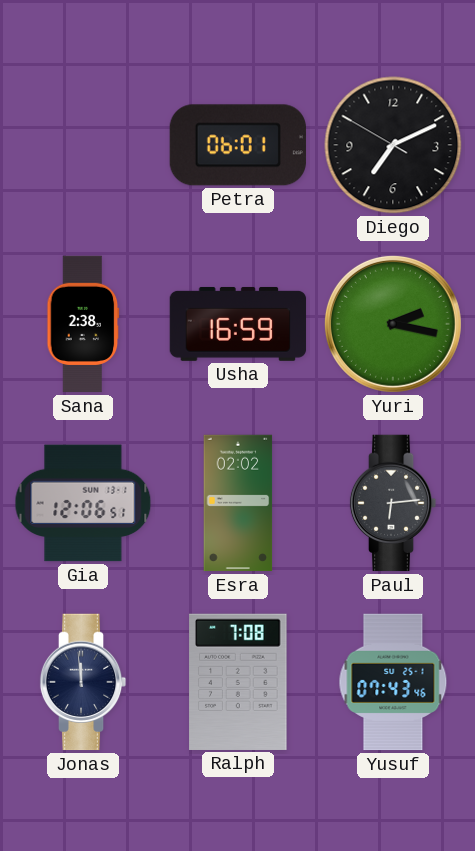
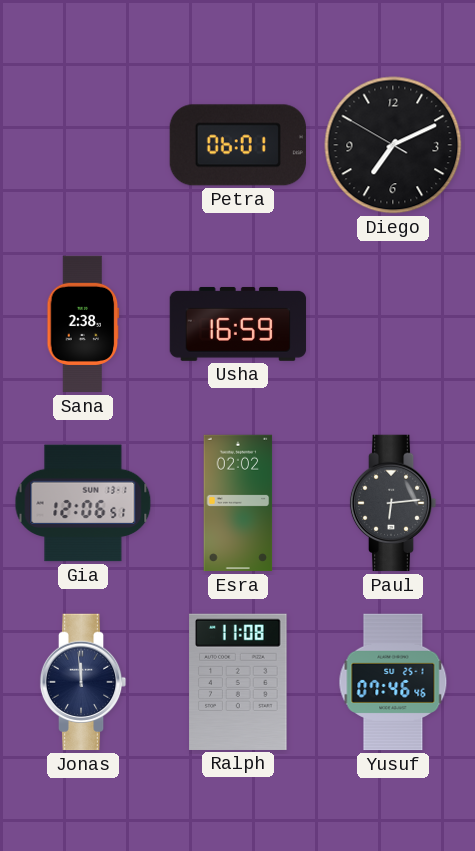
Yuri: 2:17 -> none (393, 324)
Ralph: 7:08 -> 11:08 (238, 682)
Yusuf: 07:43 -> 07:46 (393, 682)
